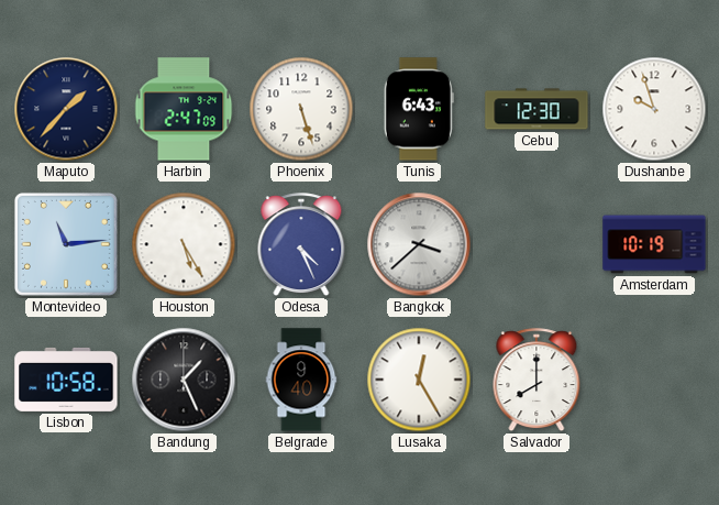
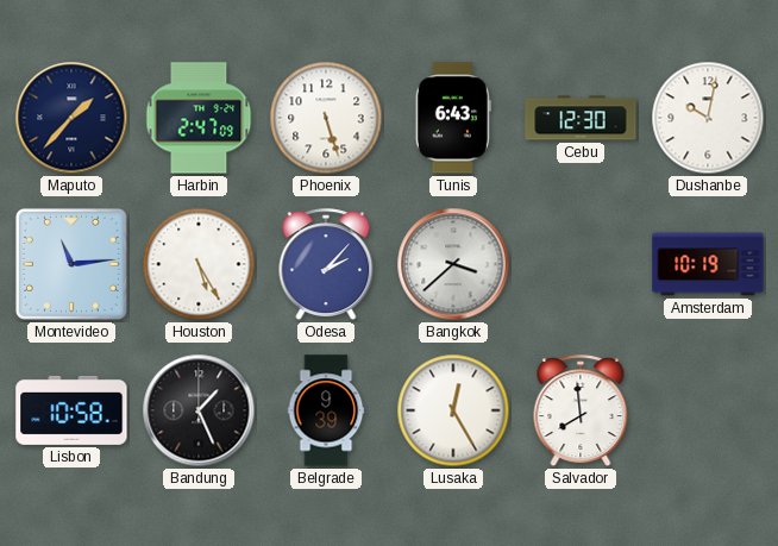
Dushanbe: 9:57 -> 10:02 (708, 118)
Odesa: 4:26 -> 2:07 (326, 265)
Belgrade: 9:40 -> 9:39 (326, 410)
Salvador: 8:00 -> 7:59 (581, 412)
